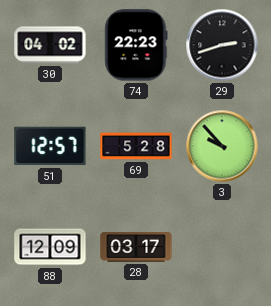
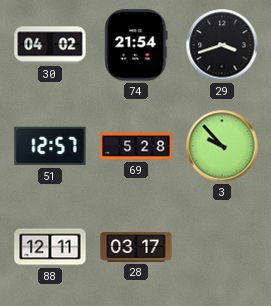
74: 22:23 -> 21:54 (136, 45)
29: 2:42 -> 3:42 (222, 45)
88: 12:09 -> 12:11 (50, 247)
